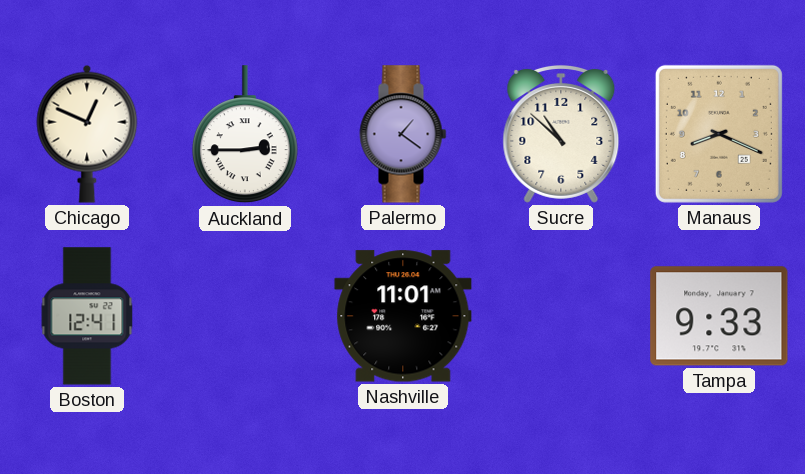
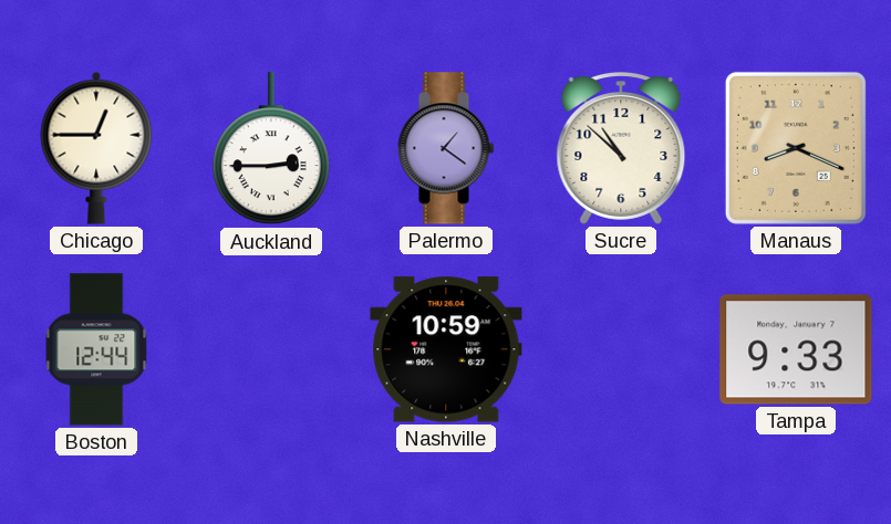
Chicago: 12:49 -> 12:45 (96, 148)
Boston: 12:41 -> 12:44 (96, 349)
Nashville: 11:01 -> 10:59 (446, 349)
